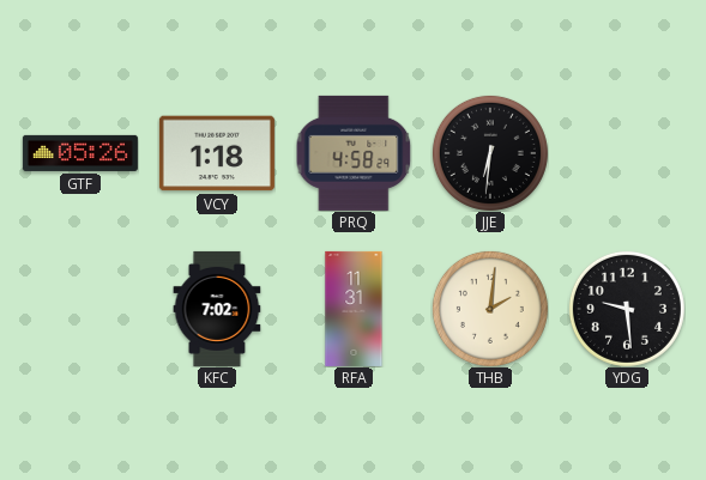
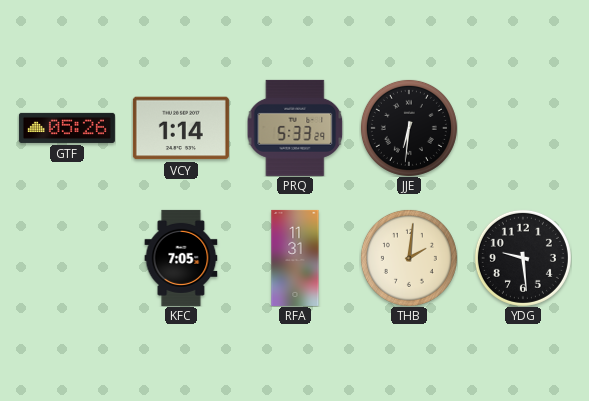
VCY: 1:18 -> 1:14 (181, 128)
PRQ: 4:58 -> 5:33 (295, 128)
KFC: 7:02 -> 7:05 (181, 258)
